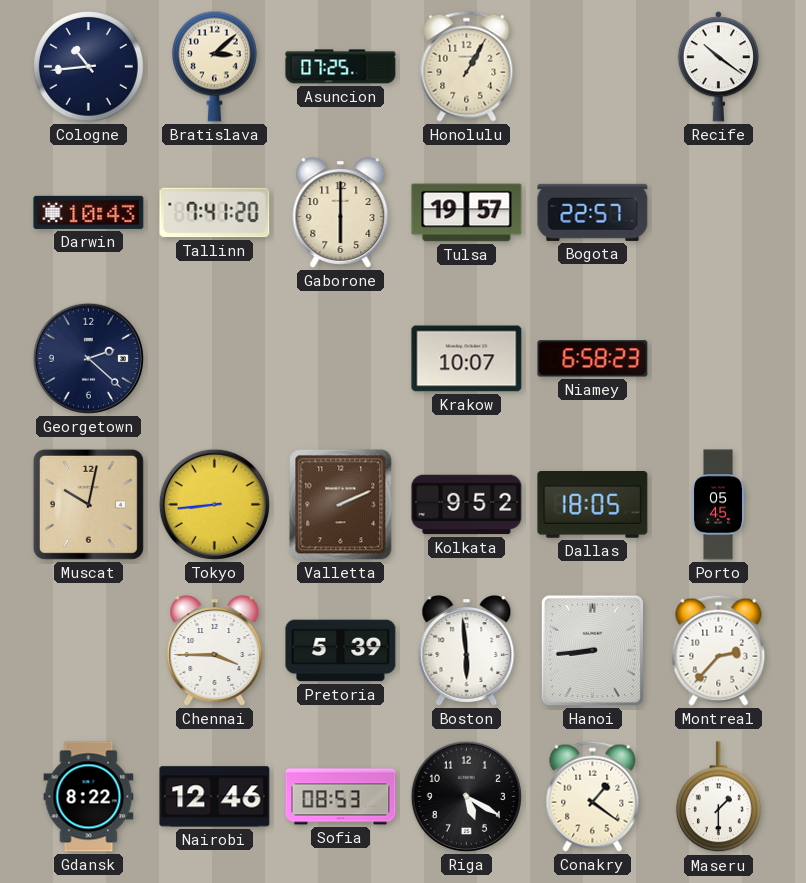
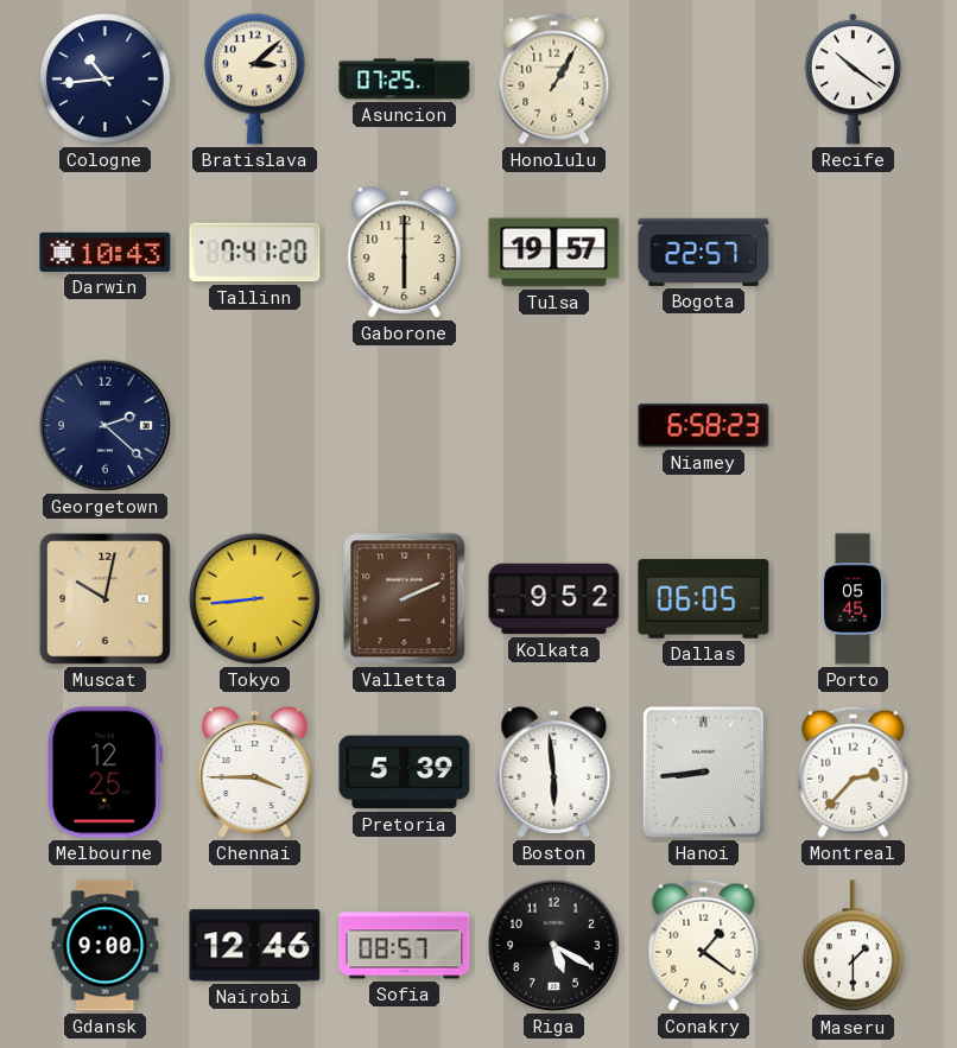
Krakow: 10:07 -> none (467, 359)
Dallas: 18:05 -> 06:05 (704, 599)
Melbourne: none -> 12:25 (104, 773)
Gdansk: 8:22 -> 9:00 (106, 946)
Sofia: 08:53 -> 08:57 (405, 946)
